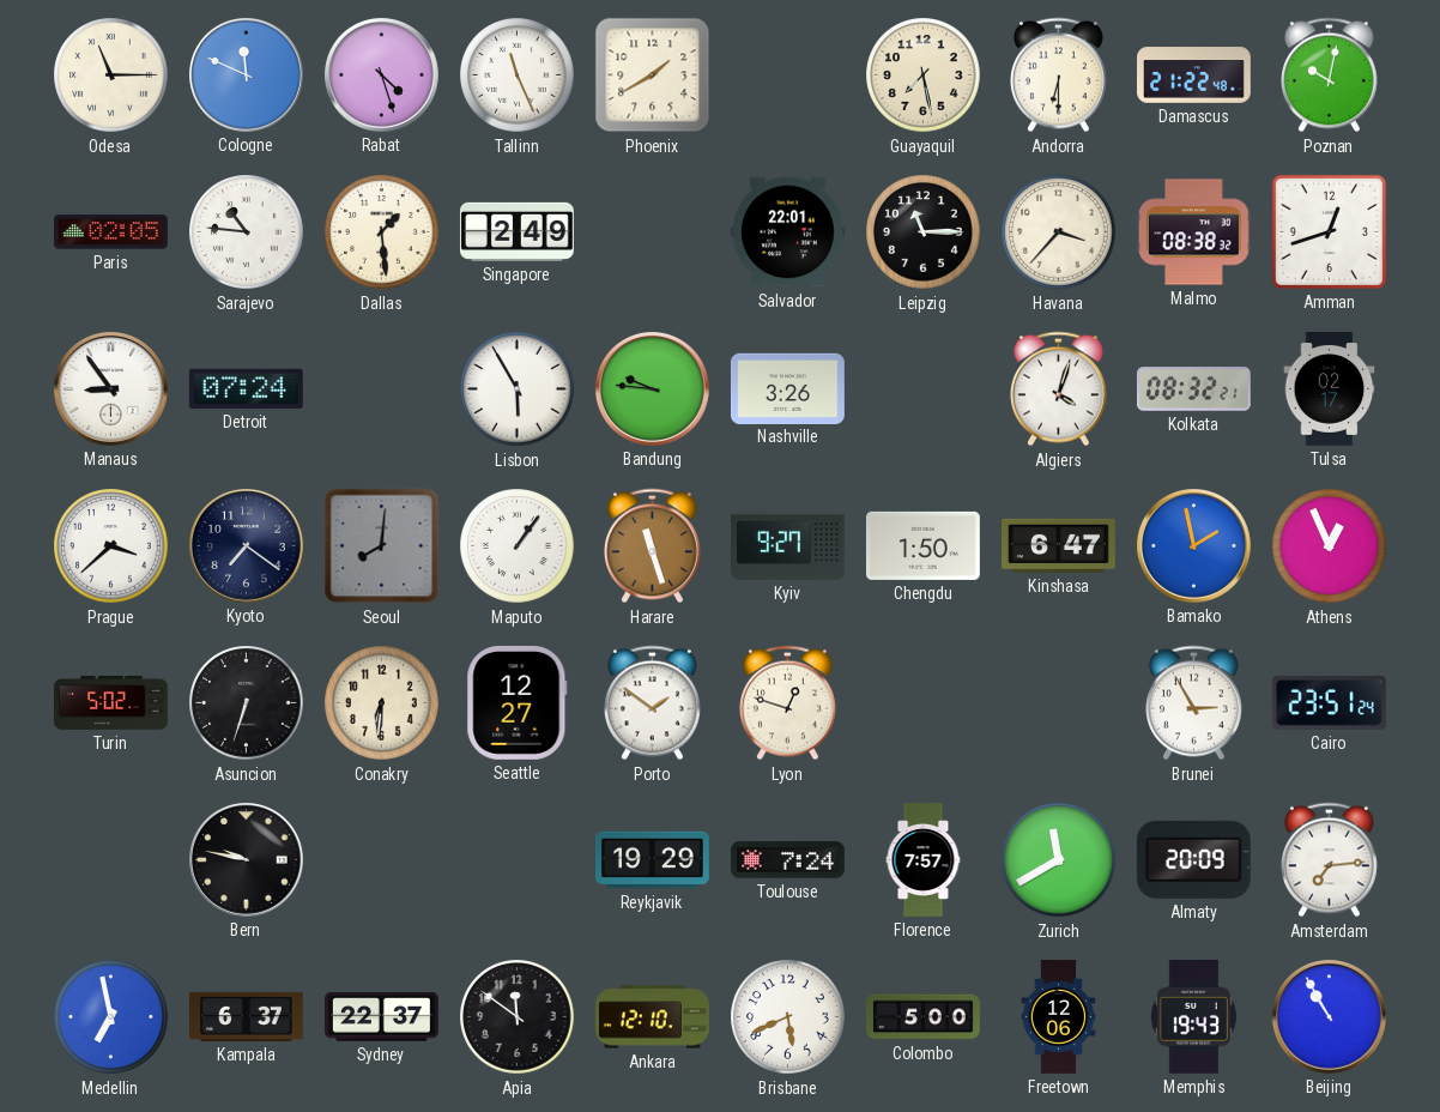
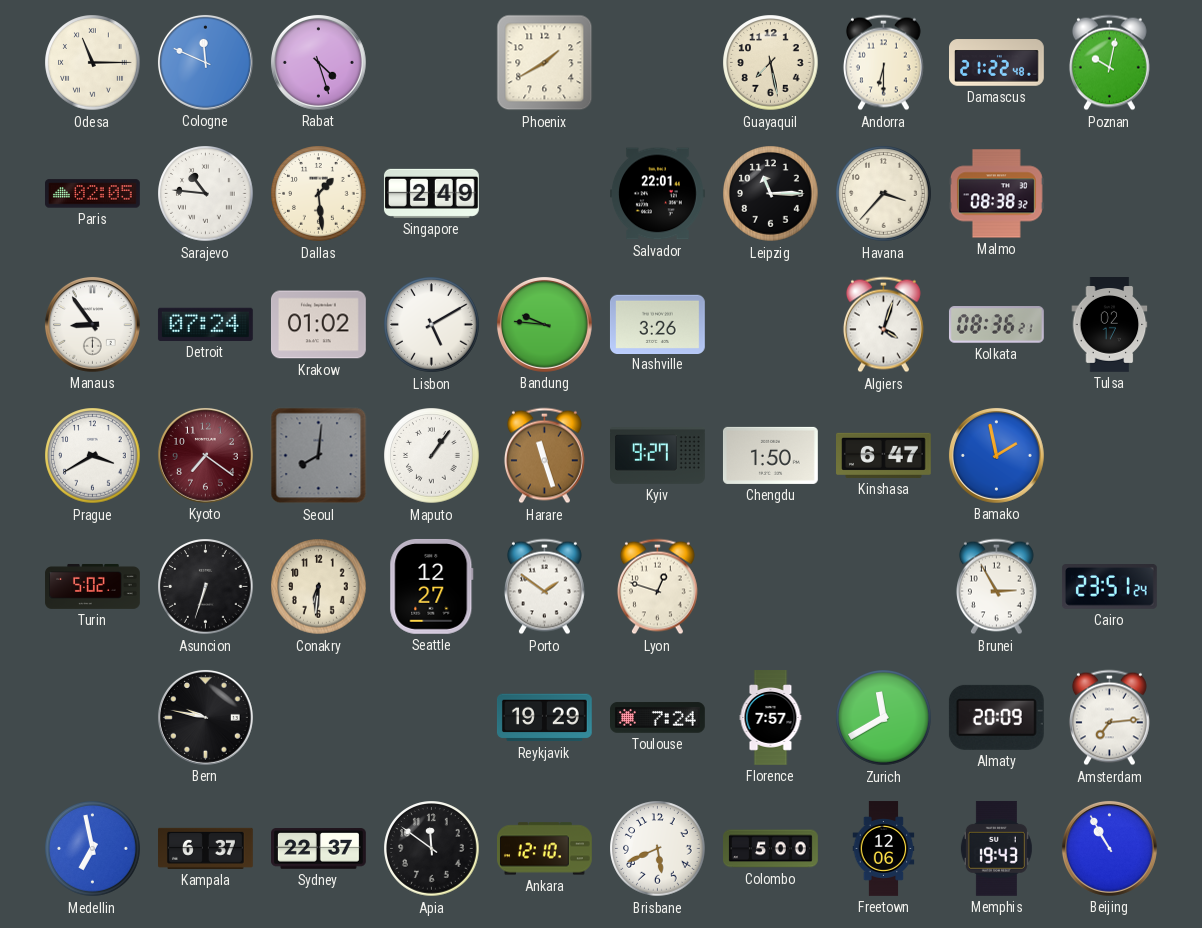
Tallinn: 11:26 -> none (518, 75)
Amman: 12:42 -> none (1329, 231)
Krakow: none -> 01:02 (318, 325)
Lisbon: 5:55 -> 5:10 (432, 325)
Kolkata: 08:32 -> 08:36 (996, 325)
Prague: 3:38 -> 3:40 (93, 456)
Kyoto dial: navy -> burgundy (205, 455)
Athens: 12:56 -> none (1330, 546)
